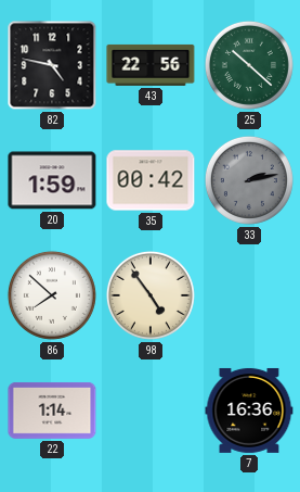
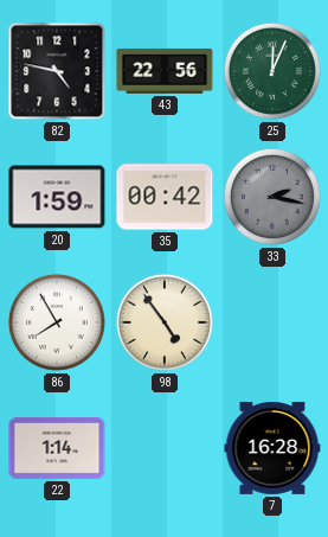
25: 10:22 -> 12:04 (272, 71)
33: 2:13 -> 2:17 (272, 197)
86: 7:52 -> 7:55 (57, 322)
7: 16:36 -> 16:28 (272, 448)
